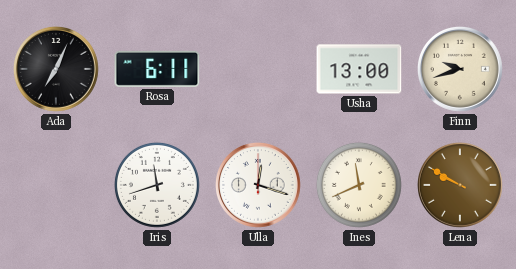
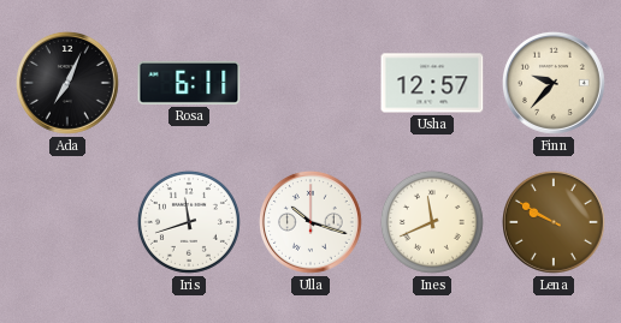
Usha: 13:00 -> 12:57 (432, 83)
Finn: 9:42 -> 9:37 (555, 84)
Ulla: 12:18 -> 10:18 (312, 223)
